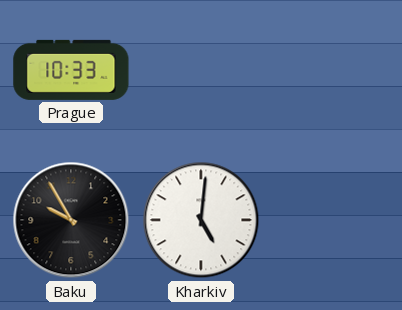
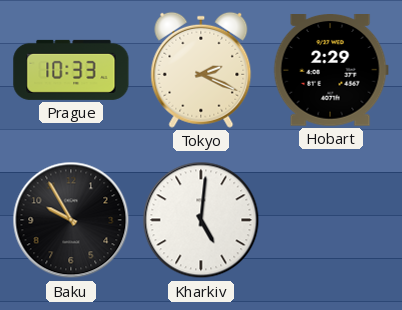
Tokyo: none -> 2:19 (201, 70)
Hobart: none -> 2:29 (331, 71)
